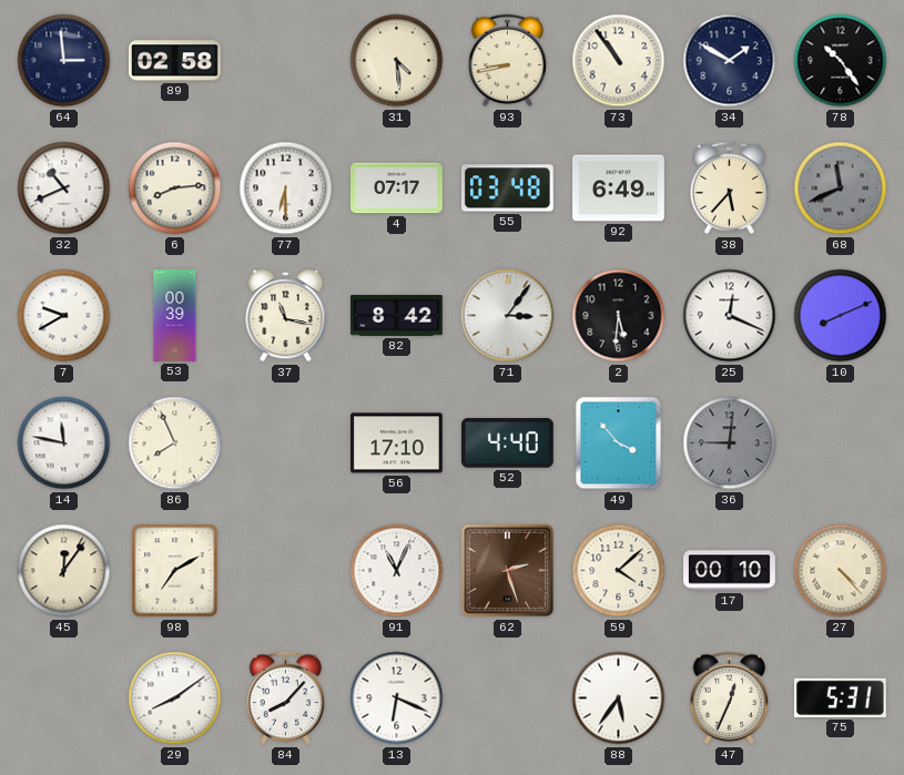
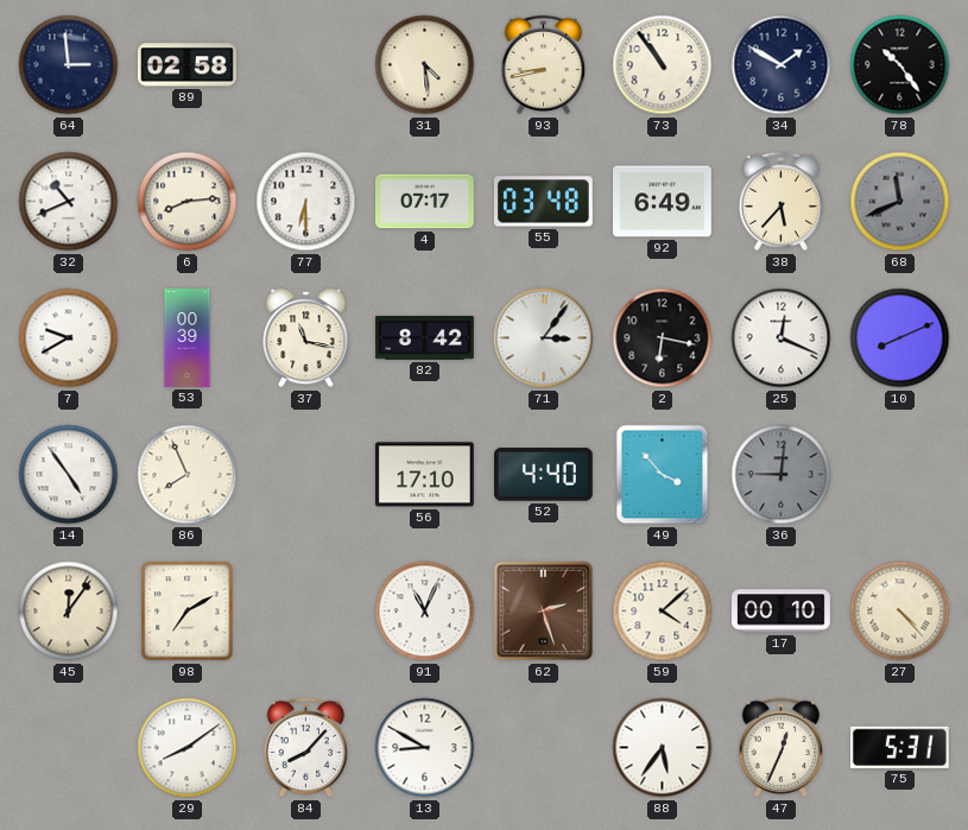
2: 5:31 -> 6:17 (663, 338)
14: 11:47 -> 4:54 (69, 475)
13: 6:19 -> 8:50 (425, 748)
